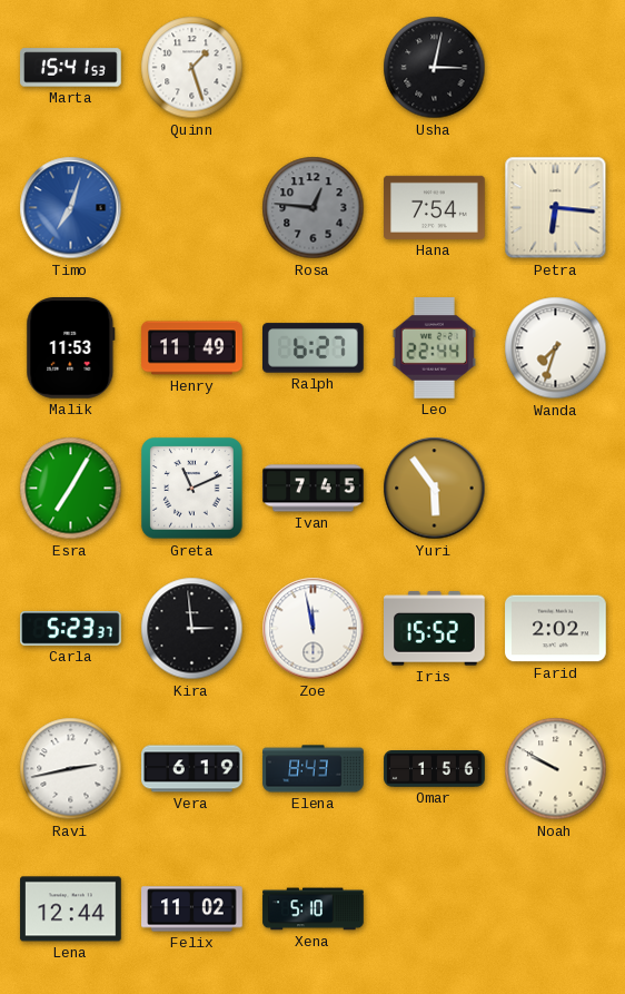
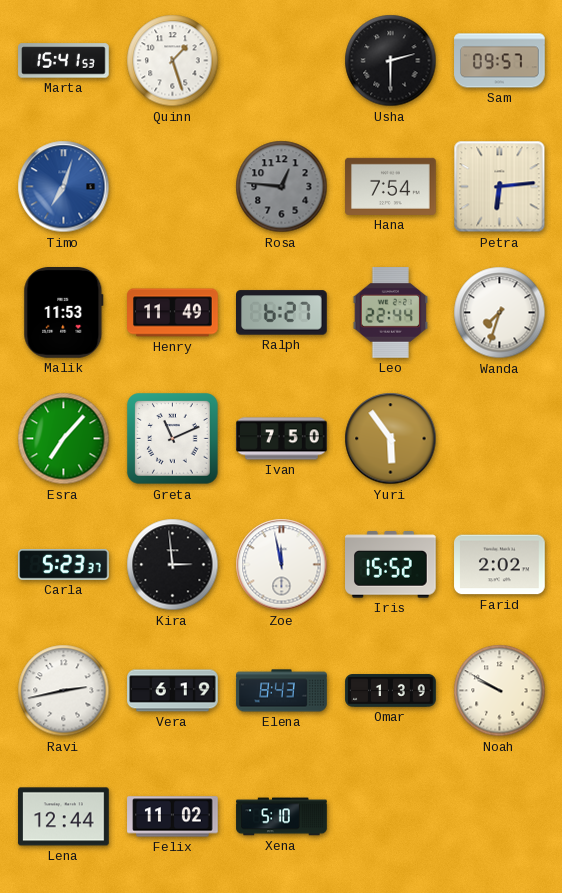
Usha: 3:02 -> 2:30 (391, 61)
Sam: none -> 09:57 (500, 61)
Petra: 6:16 -> 6:14 (500, 187)
Esra: 7:05 -> 7:07 (64, 439)
Ivan: 7:45 -> 7:50 (282, 439)
Omar: 1:56 -> 1:39 (391, 691)
